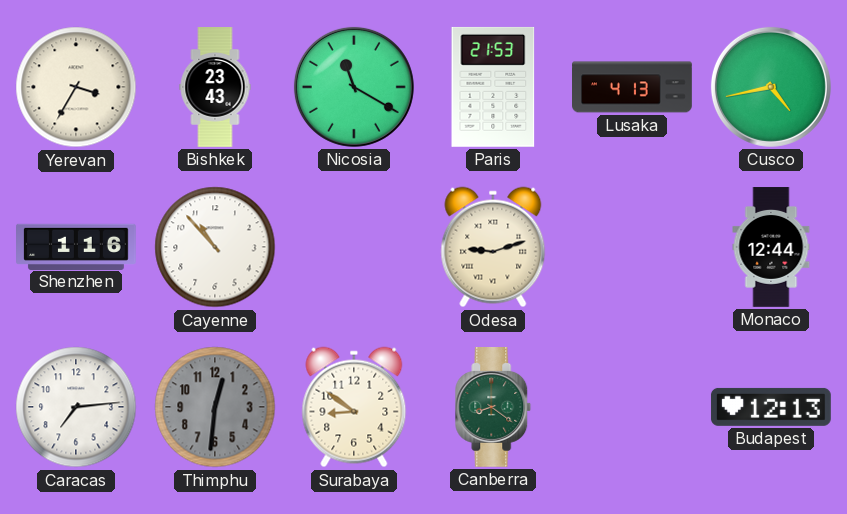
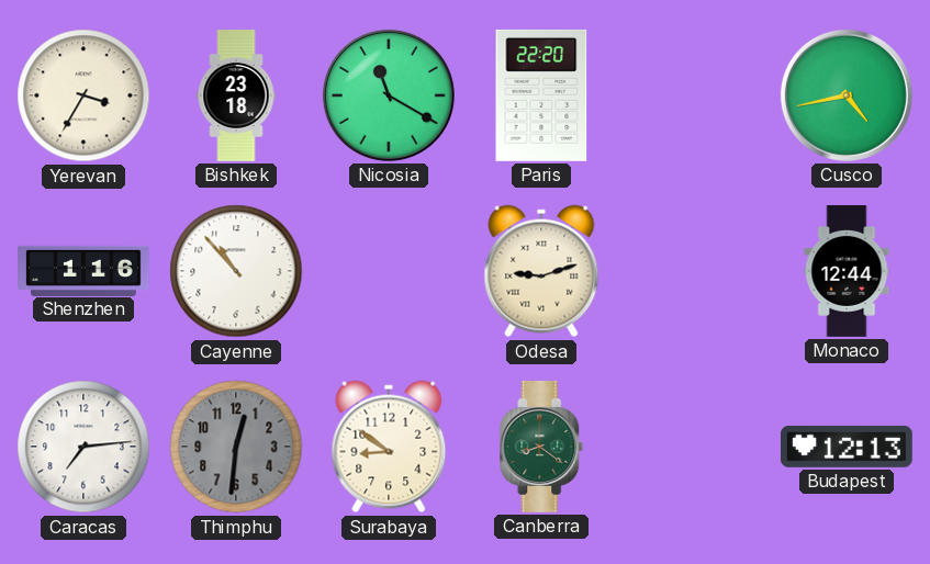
Bishkek: 23:43 -> 23:18 (236, 95)
Paris: 21:53 -> 22:20 (541, 95)
Lusaka: 4:13 -> none (633, 87)
